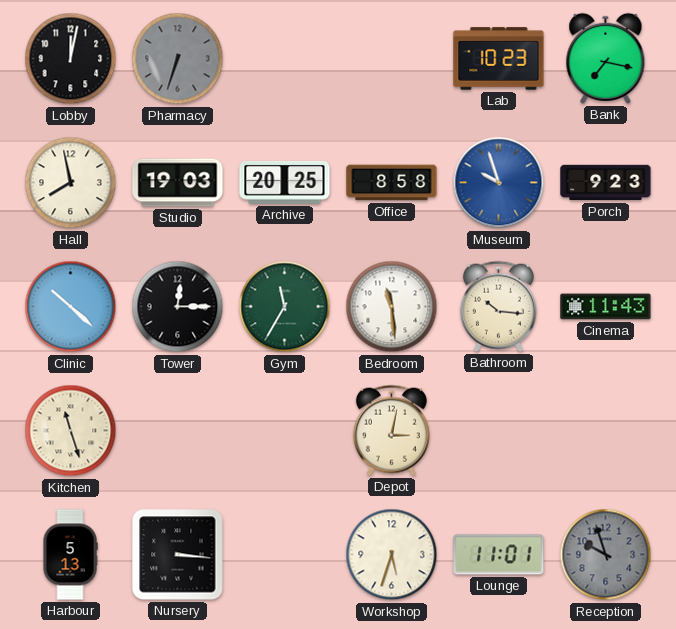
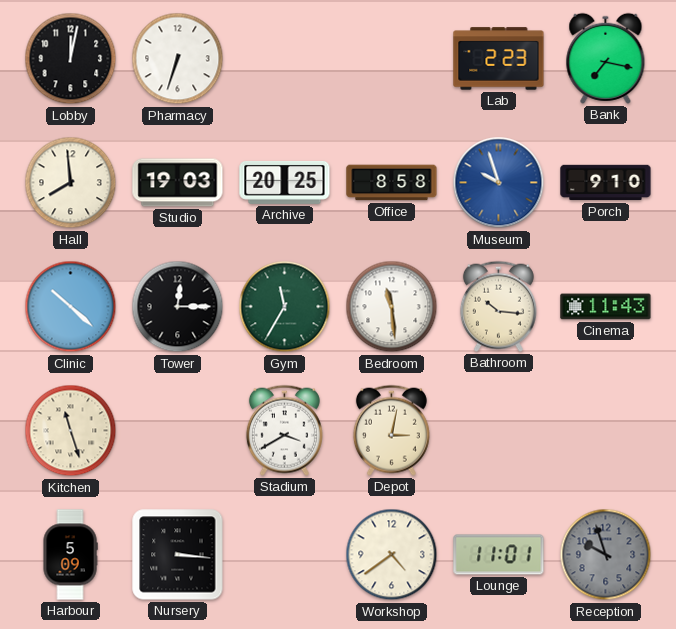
Pharmacy dial: grey -> white (178, 59)
Lab: 10:23 -> 2:23 (499, 59)
Hall: 7:58 -> 7:59 (71, 183)
Porch: 9:23 -> 9:10 (606, 183)
Stadium: none -> 3:40 (284, 430)
Harbour: 5:13 -> 5:09 (70, 555)
Workshop: 5:33 -> 4:39 (392, 555)
